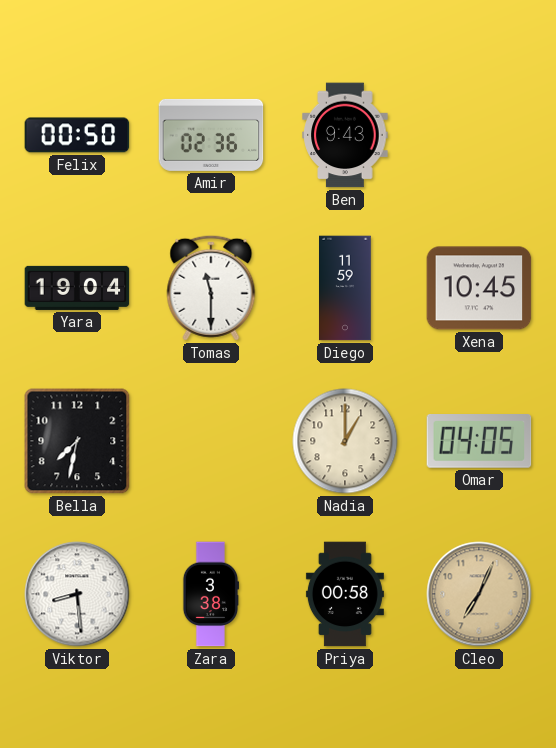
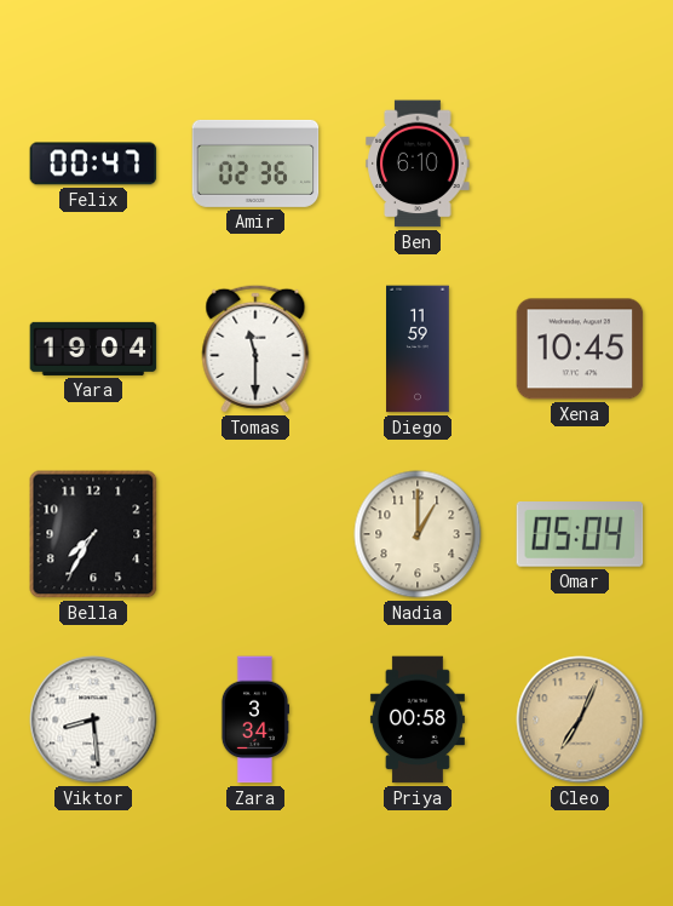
Felix: 00:50 -> 00:47 (93, 164)
Ben: 9:43 -> 6:10 (418, 164)
Bella: 7:32 -> 7:35 (93, 534)
Omar: 04:05 -> 05:04 (580, 534)
Zara: 3:38 -> 3:34 (255, 719)
